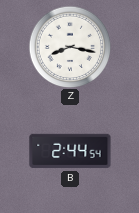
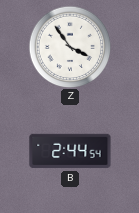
Z: 8:17 -> 3:54 (70, 47)
